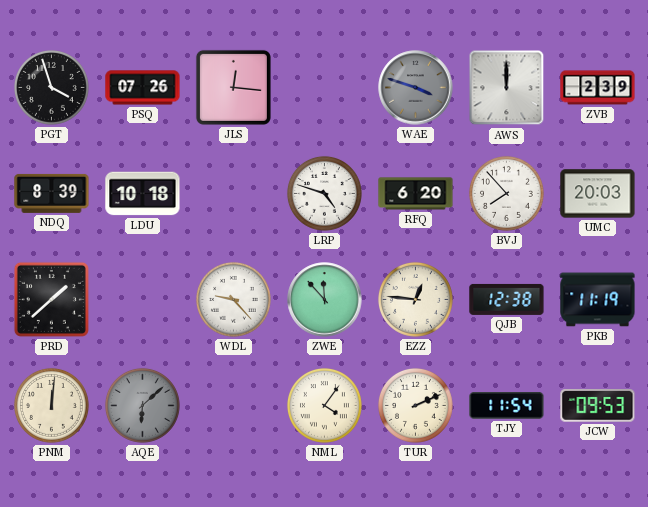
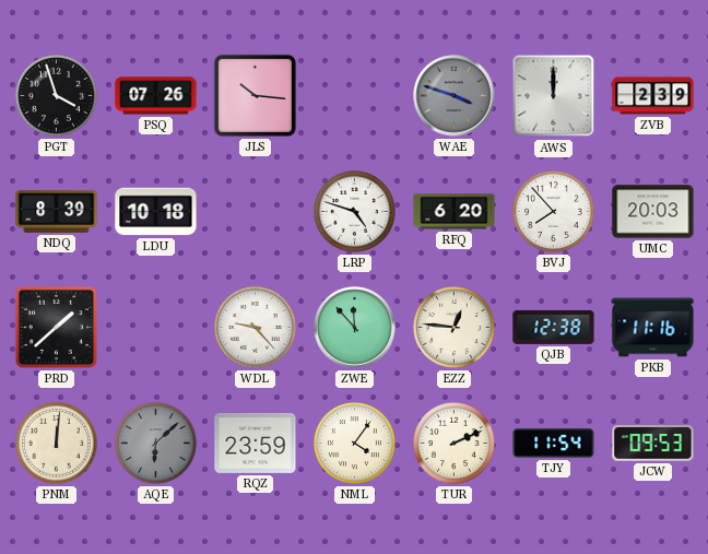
JLS: 12:16 -> 10:16 (255, 95)
PKB: 11:19 -> 11:16 (653, 328)
RQZ: none -> 23:59 (256, 443)
